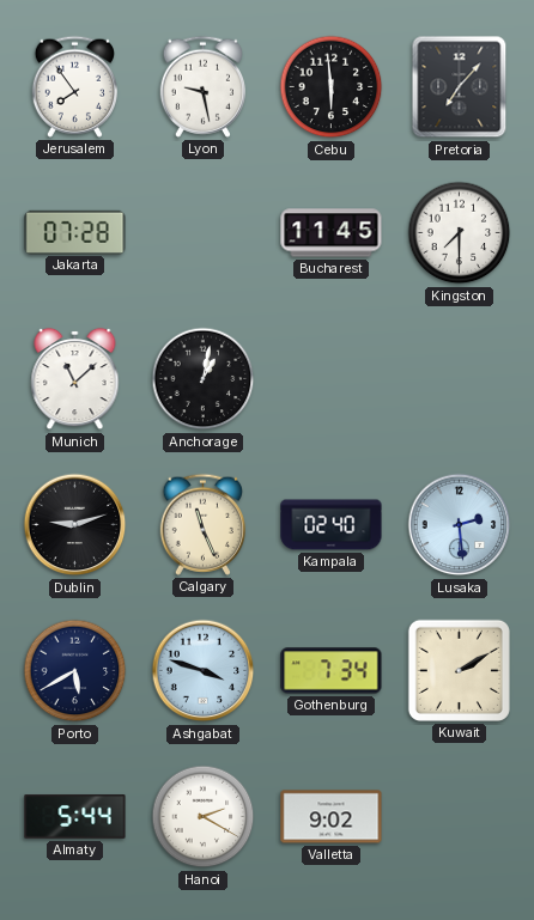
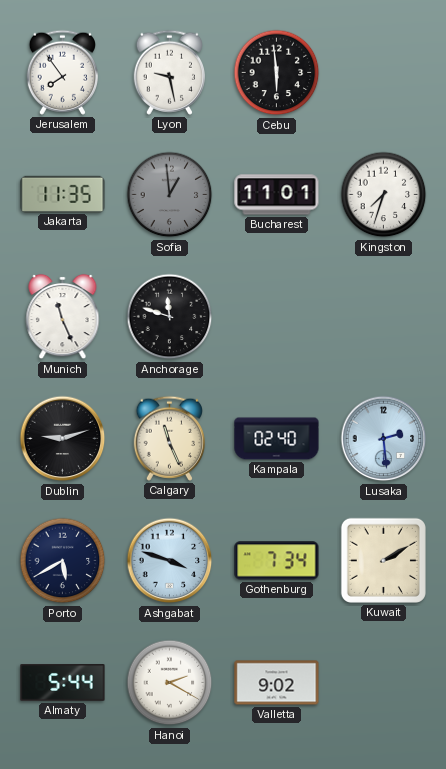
Pretoria: 7:07 -> none (460, 87)
Jakarta: 07:28 -> 11:35 (63, 194)
Sofia: none -> 12:59 (170, 195)
Bucharest: 11:45 -> 11:01 (277, 195)
Kingston: 7:30 -> 7:33 (384, 195)
Munich: 11:08 -> 11:26 (63, 317)
Anchorage: 1:02 -> 11:48 (170, 317)
